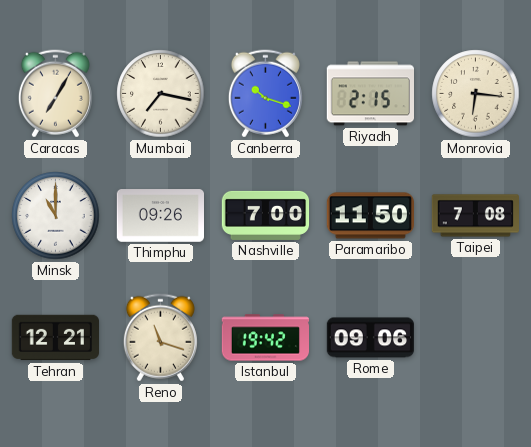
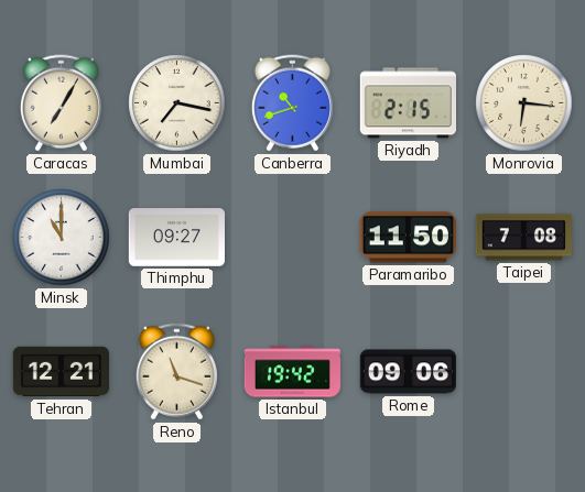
Canberra: 10:18 -> 10:42 (292, 103)
Thimphu: 09:26 -> 09:27 (176, 238)
Nashville: 7:00 -> none (266, 215)
